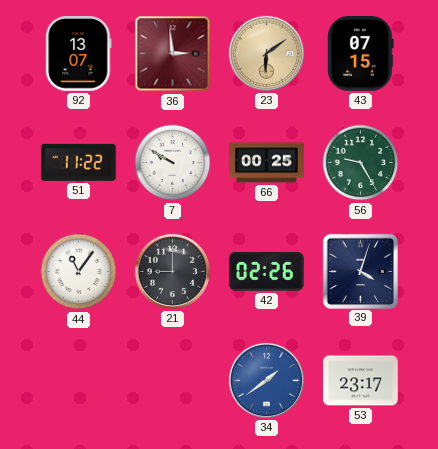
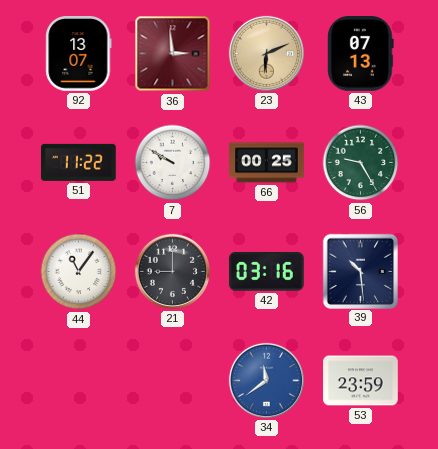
23: 6:09 -> 6:11 (266, 53)
43: 07:15 -> 07:13 (361, 54)
42: 02:26 -> 03:16 (267, 272)
39: 4:03 -> 10:29 (360, 271)
34: 1:39 -> 11:39 (266, 380)
53: 23:17 -> 23:59 (361, 381)
